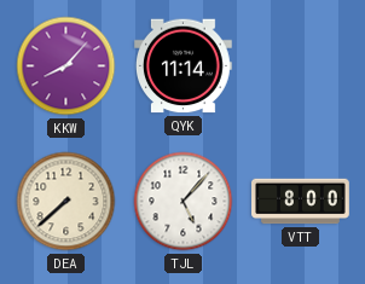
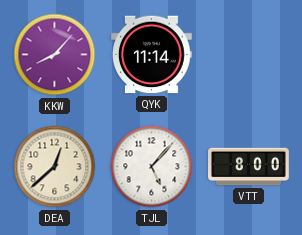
DEA: 7:38 -> 12:38 (55, 167)
